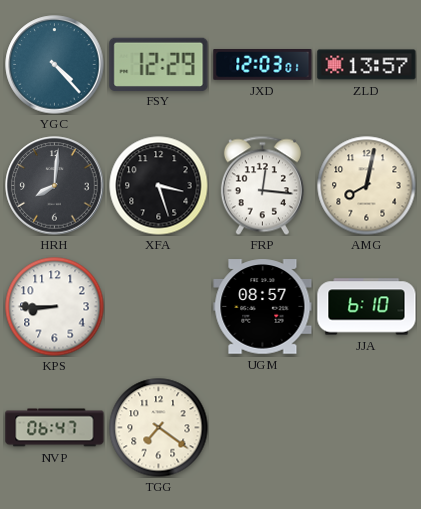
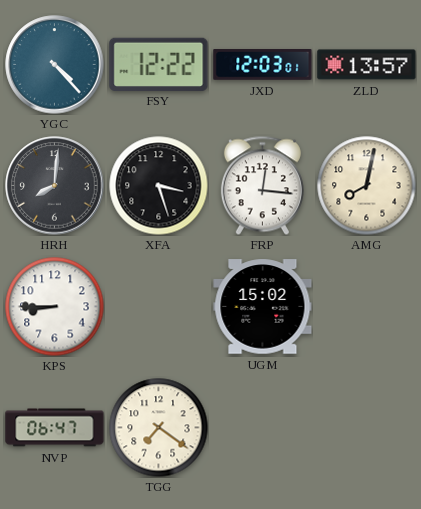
FSY: 12:29 -> 12:22 (159, 64)
UGM: 08:57 -> 15:02 (263, 307)
JJA: 6:10 -> none (367, 307)
